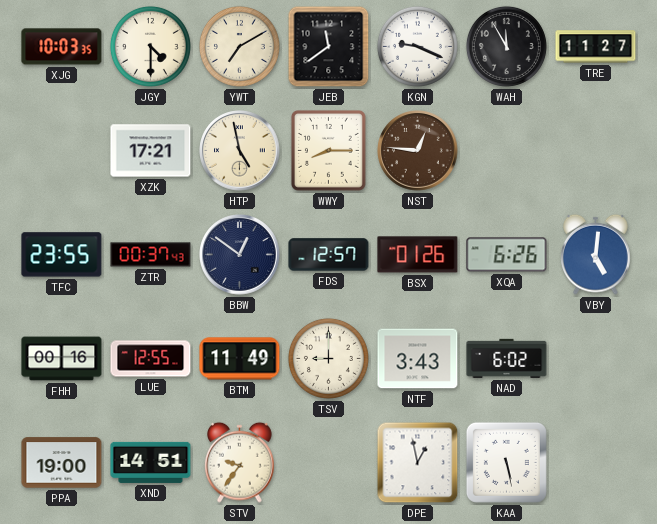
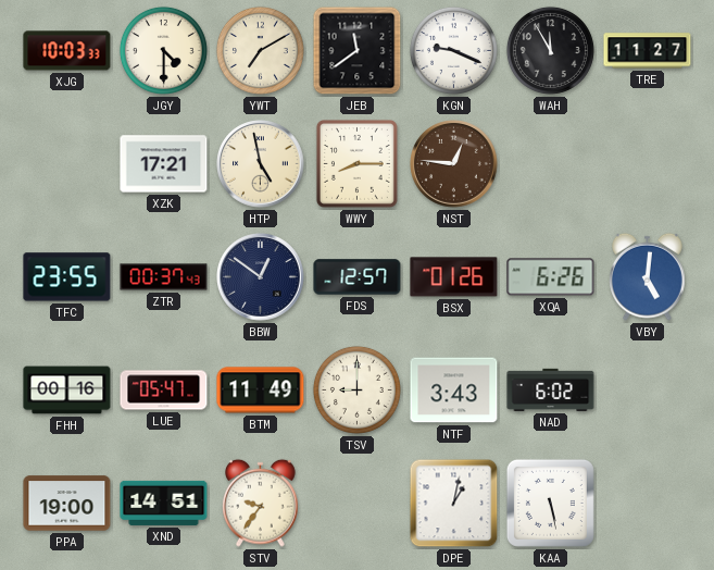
XJG: 10:03:35 -> 10:03:33 (67, 51)
LUE: 12:55 -> 05:47 (164, 391)
DPE: 12:58 -> 1:02 (454, 504)
